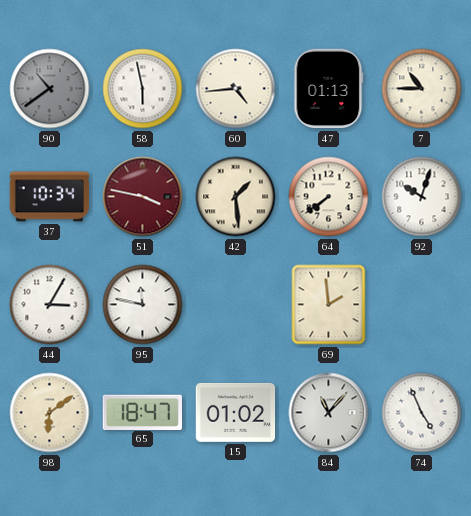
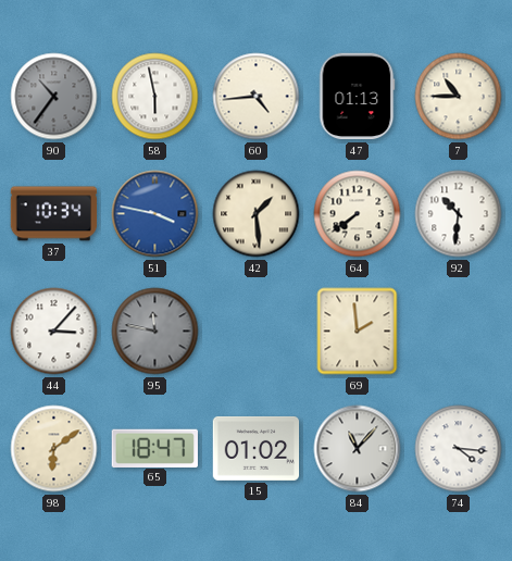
90: 10:39 -> 10:36 (54, 97)
51 dial: burgundy -> blue (155, 214)
92: 10:03 -> 10:31 (459, 214)
44: 3:05 -> 3:07 (54, 332)
95 dial: white -> grey (155, 332)
74: 4:56 -> 4:16 (459, 449)
